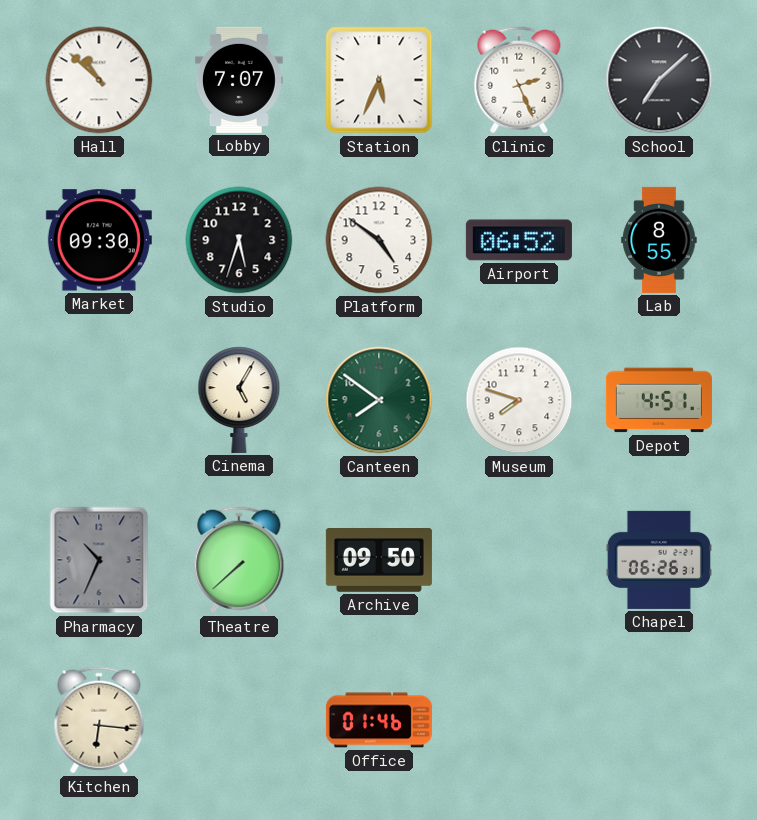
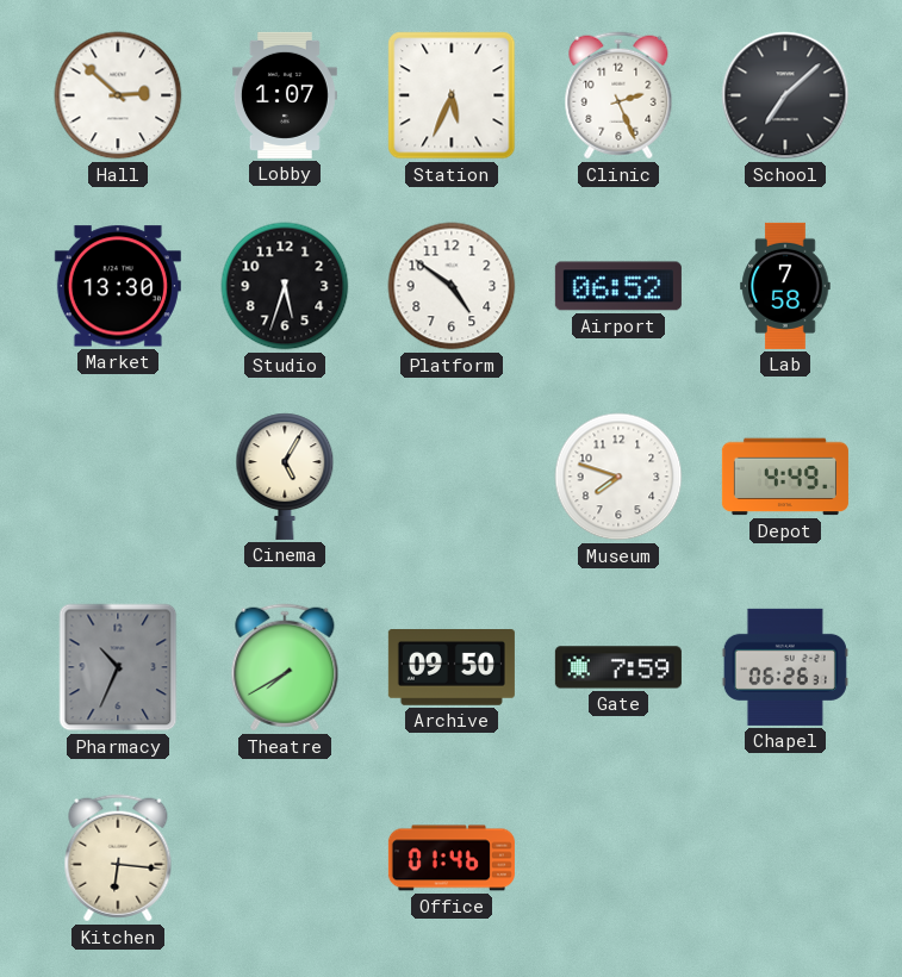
Hall: 10:52 -> 2:52 (118, 95)
Lobby: 7:07 -> 1:07 (285, 95)
Market: 09:30 -> 13:30 (118, 286)
Lab: 8:55 -> 7:58 (785, 286)
Canteen: 7:51 -> none (379, 400)
Depot: 4:51 -> 4:49 (785, 477)
Theatre: 7:38 -> 7:40 (285, 667)
Gate: none -> 7:59 (618, 667)
